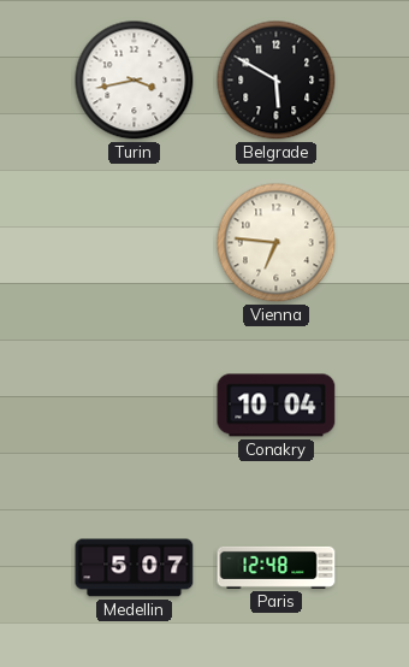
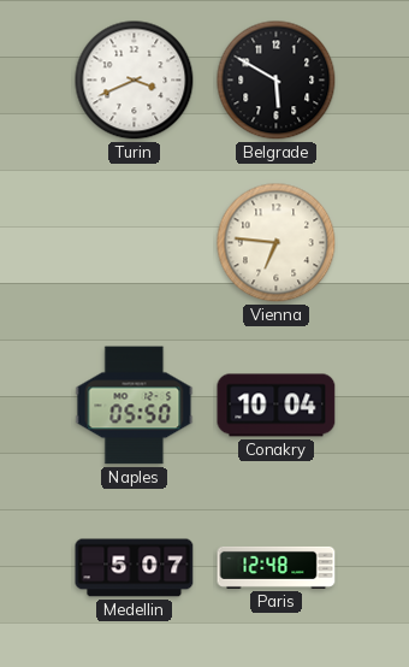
Turin: 3:43 -> 3:41 (135, 81)
Naples: none -> 05:50 (135, 406)
